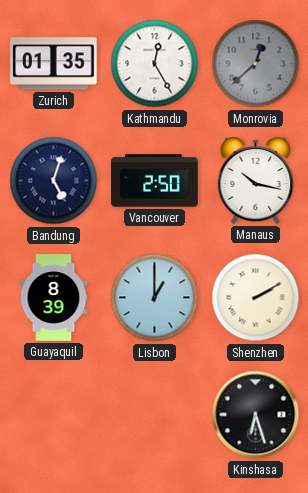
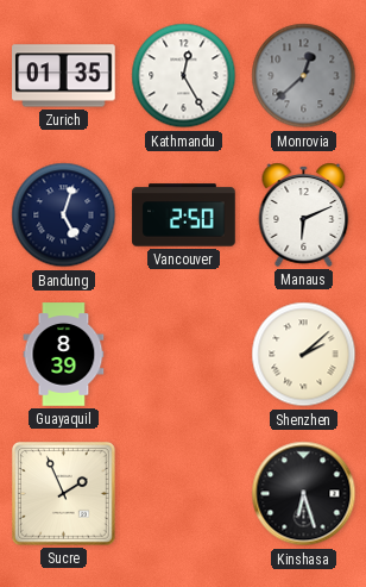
Manaus: 10:17 -> 6:11 (304, 214)
Lisbon: 1:00 -> none (155, 298)
Shenzhen: 2:10 -> 2:08 (304, 355)
Sucre: none -> 1:56 (64, 494)
